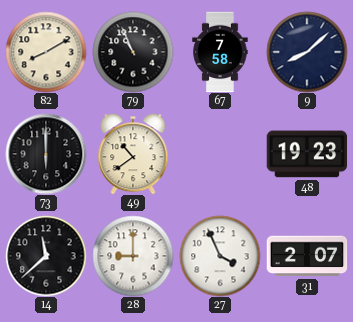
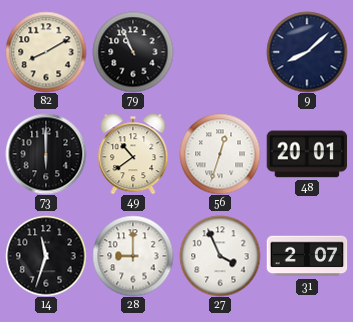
67: 7:58 -> none (220, 52)
56: none -> 12:33 (220, 154)
48: 19:23 -> 20:01 (307, 154)
14: 11:38 -> 11:33 (46, 256)
